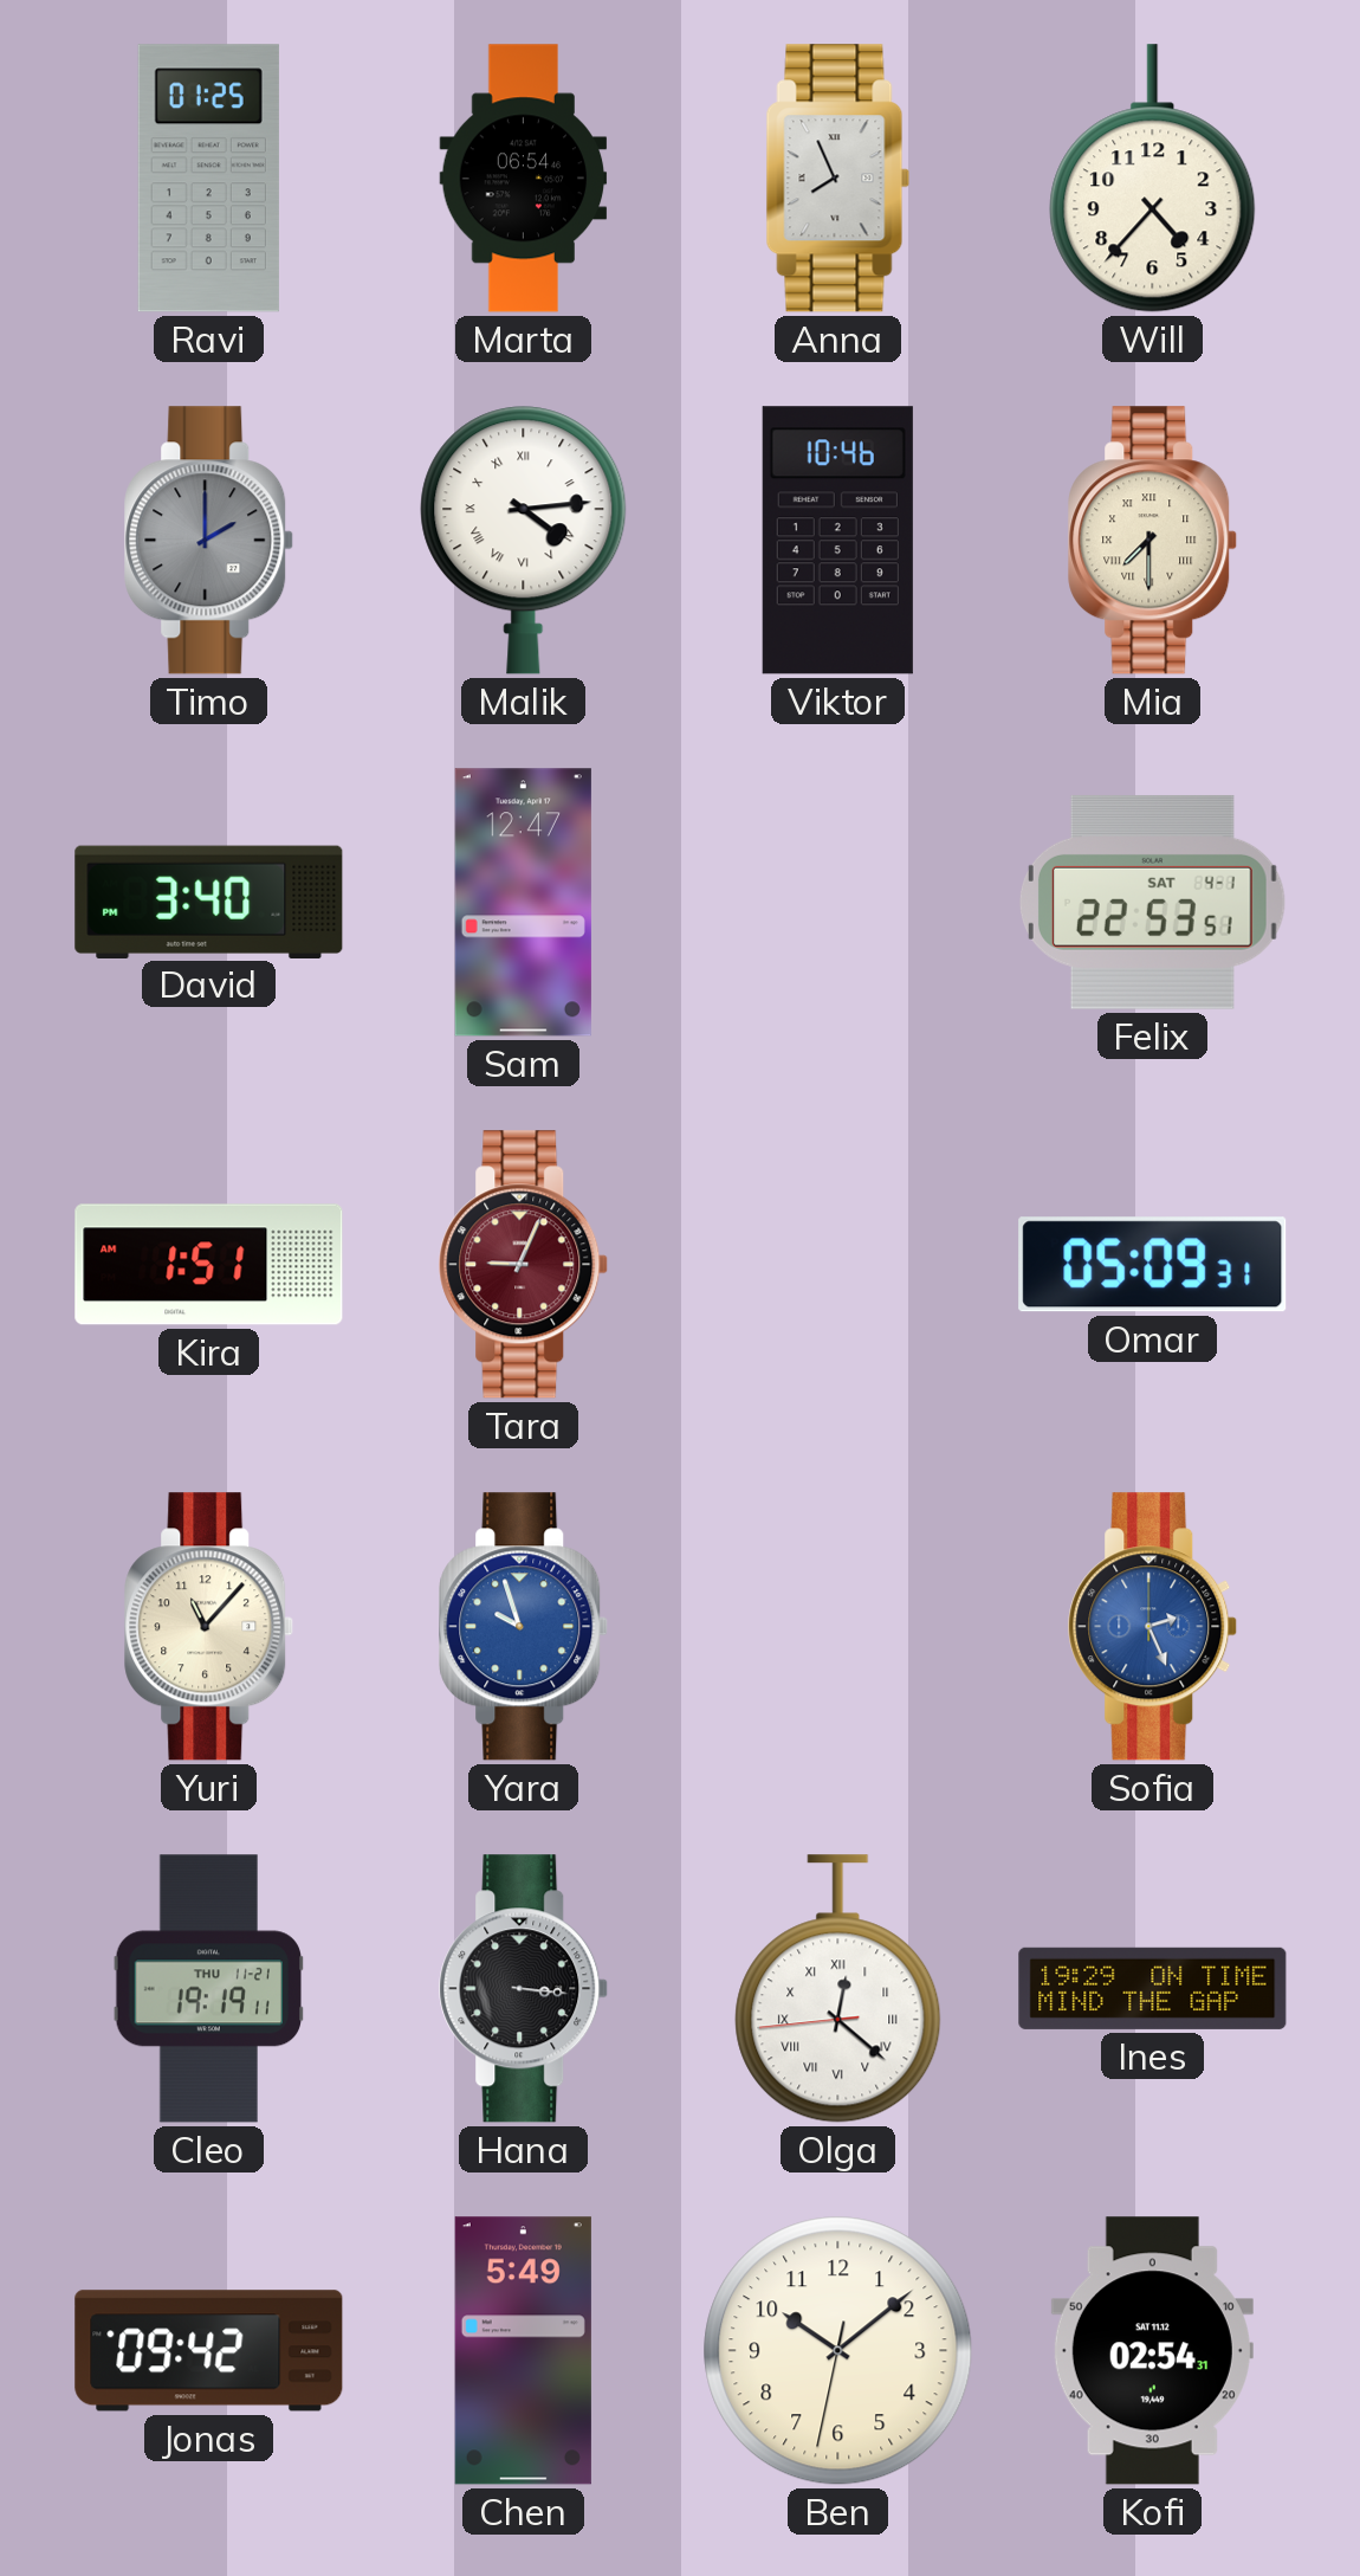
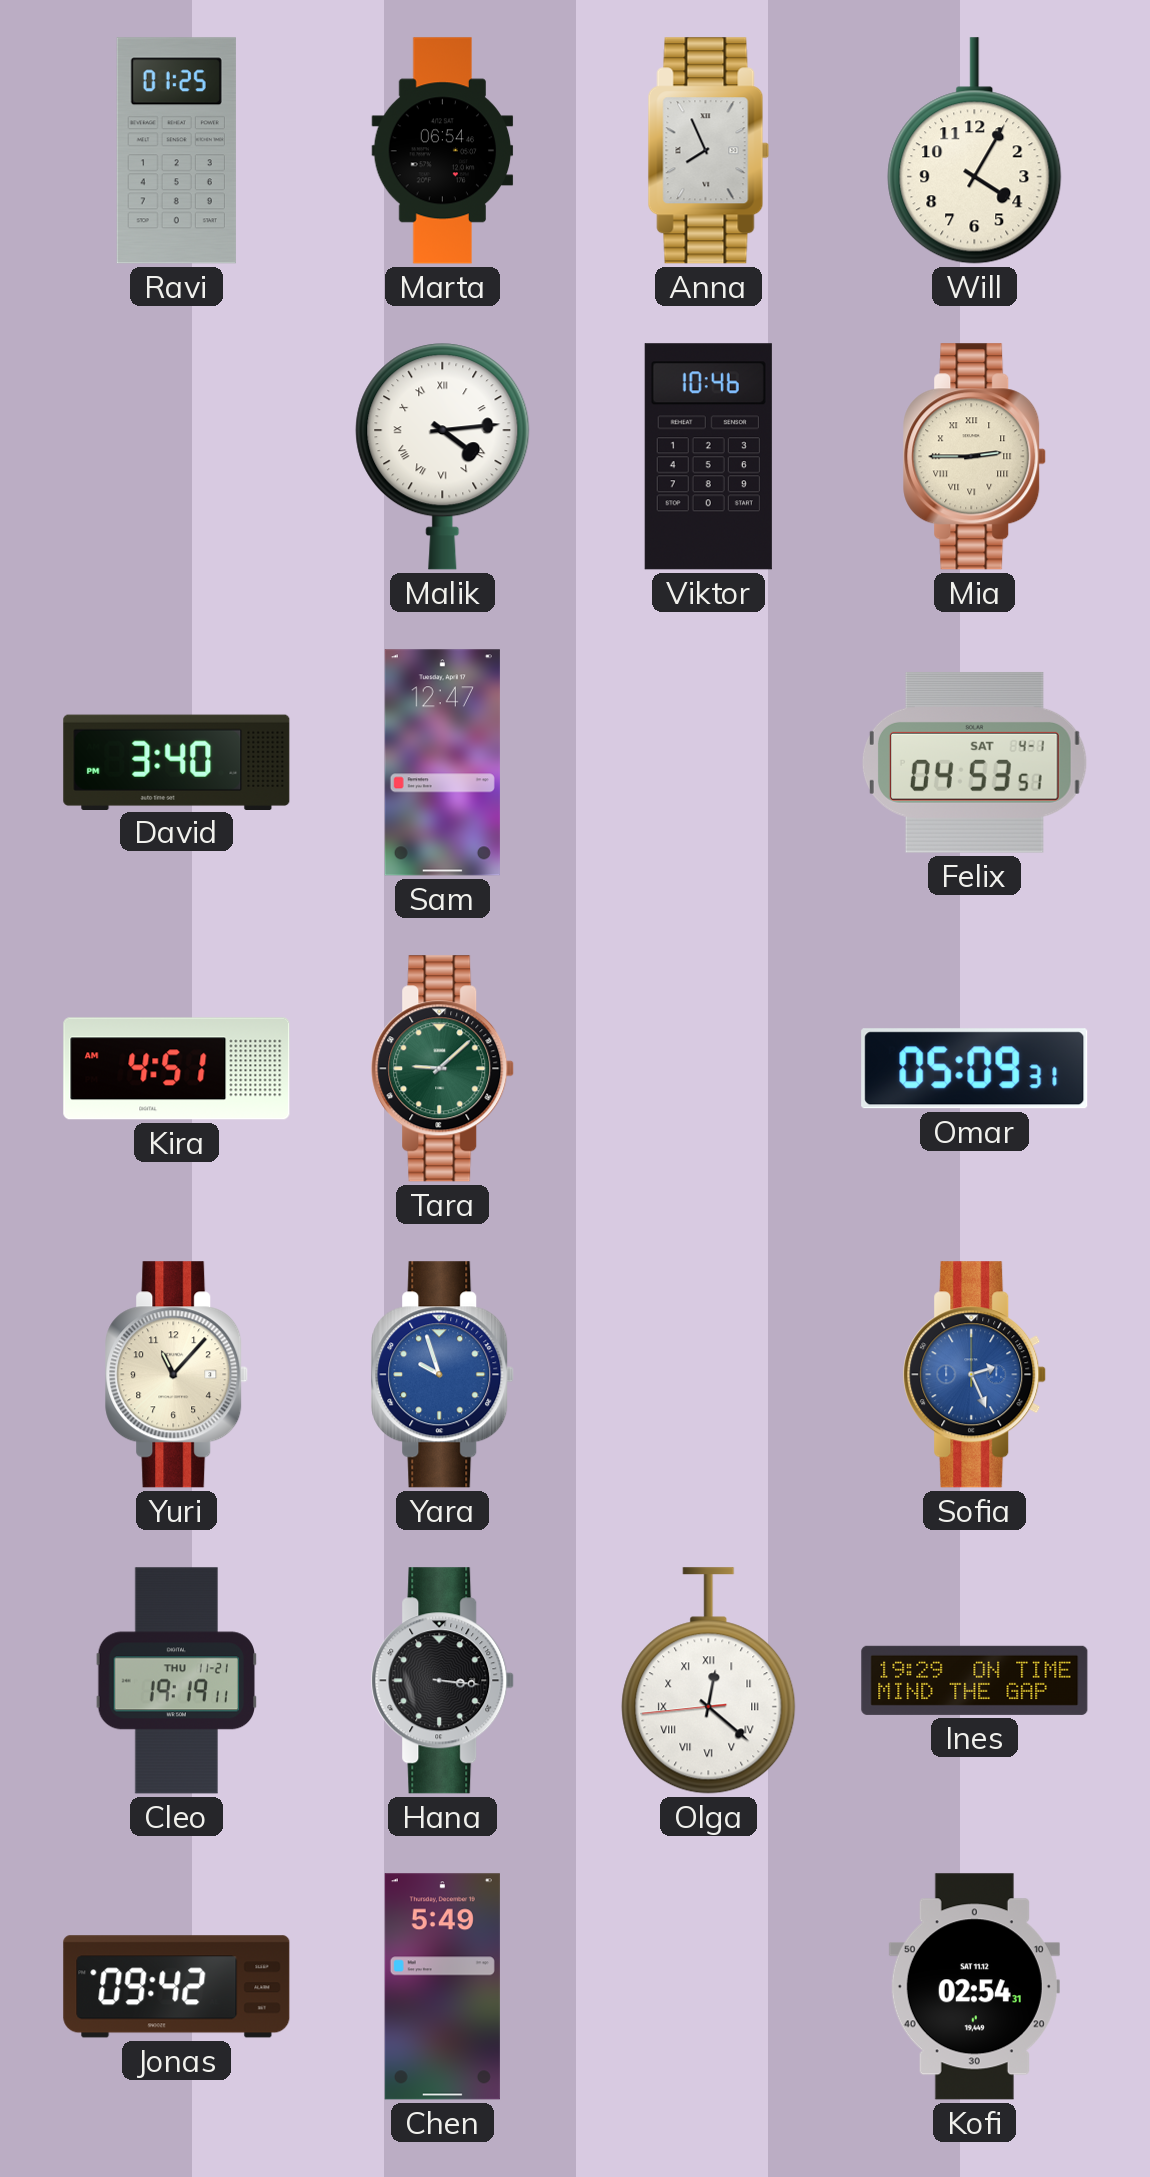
Will: 4:37 -> 4:05 (975, 151)
Timo: 2:00 -> none (209, 541)
Mia: 7:30 -> 2:45 (975, 457)
Felix: 22:53 -> 04:53 (974, 762)
Kira: 1:51 -> 4:51 (177, 1069)
Tara: 9:04 -> 9:08 (443, 1069)
Tara dial: burgundy -> green (443, 1069)
Ben: 10:08 -> none (838, 2351)
